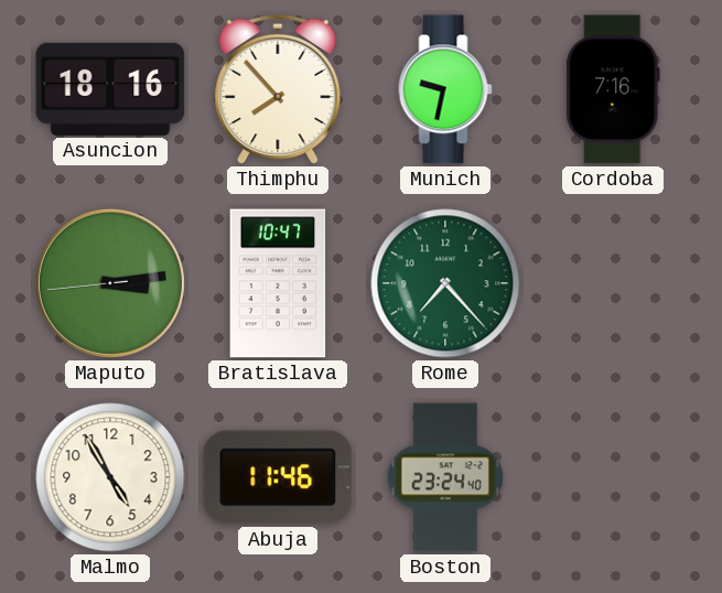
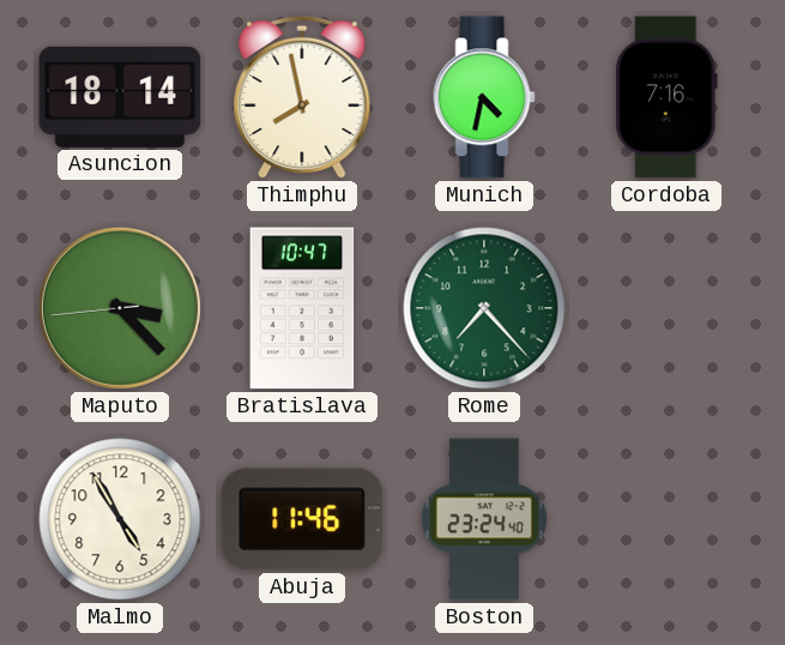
Asuncion: 18:16 -> 18:14 (120, 97)
Thimphu: 7:53 -> 7:58 (302, 97)
Munich: 9:32 -> 4:32 (484, 97)
Maputo: 3:13 -> 3:22 (120, 308)
